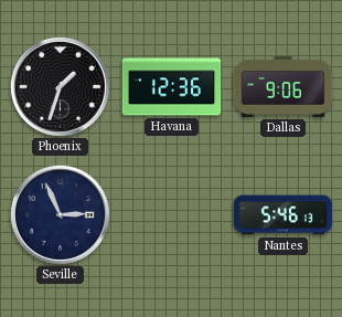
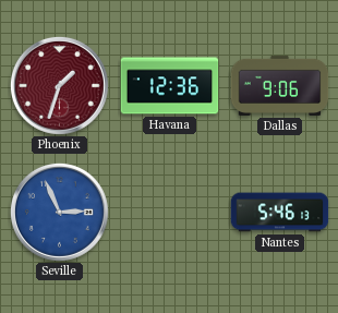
Phoenix dial: black -> burgundy (59, 85)
Seville dial: navy -> blue (59, 212)
